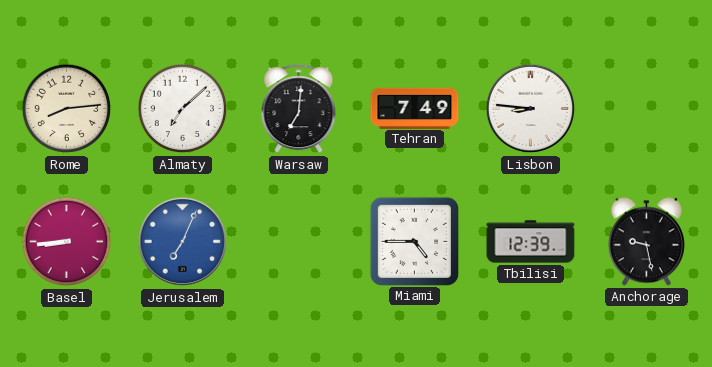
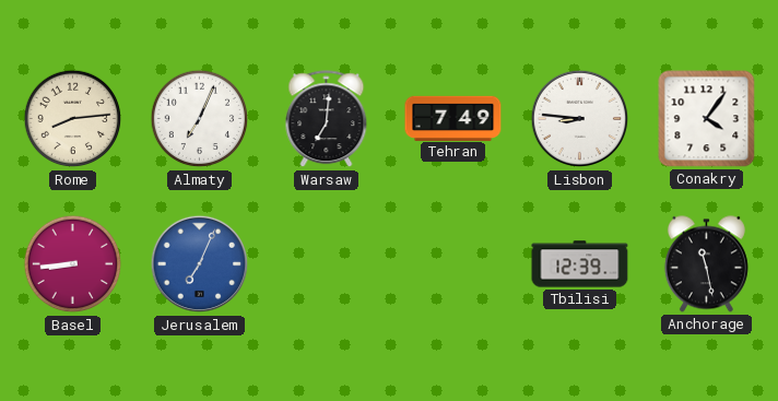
Almaty: 7:08 -> 7:04 (200, 119)
Conakry: none -> 4:06 (707, 119)
Miami: 4:45 -> none (414, 241)
Anchorage: 9:28 -> 11:28 (706, 264)
